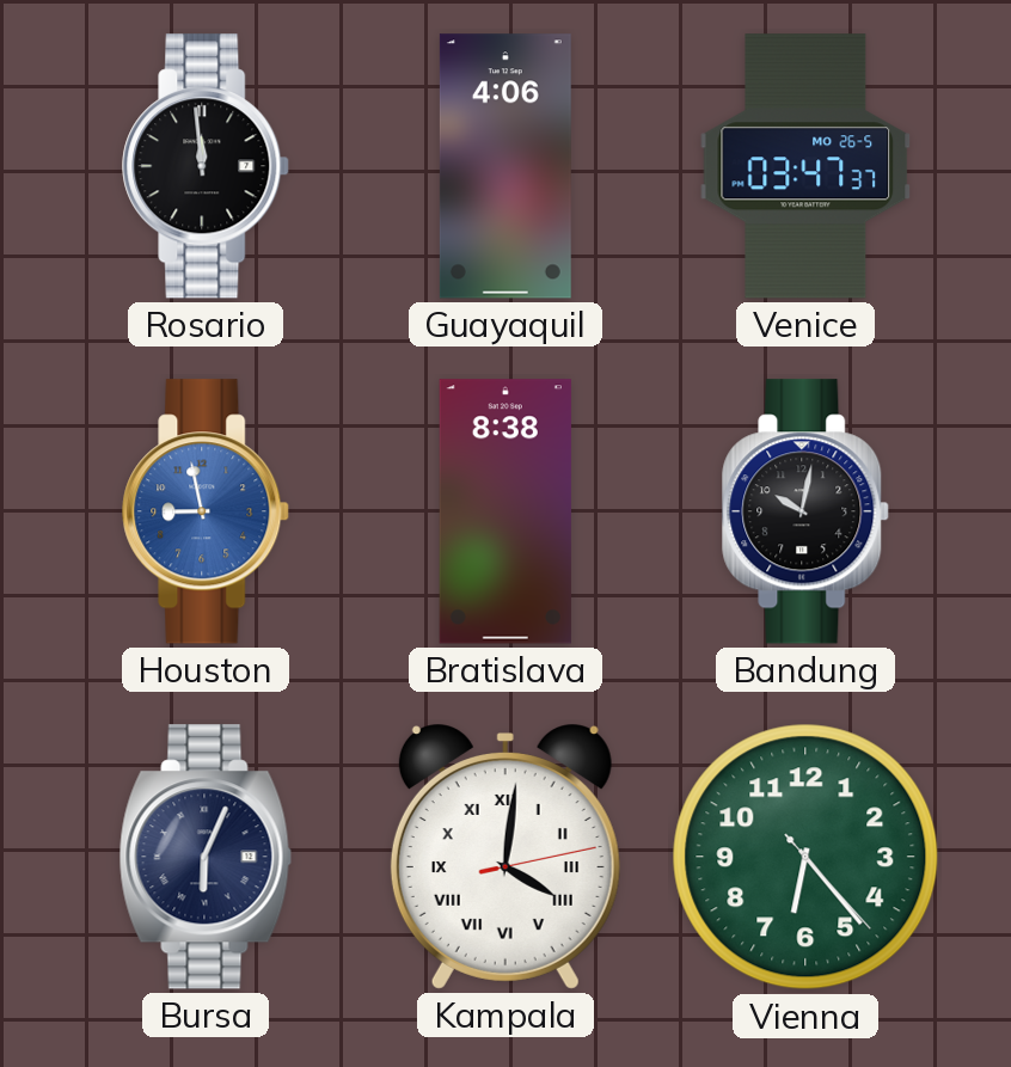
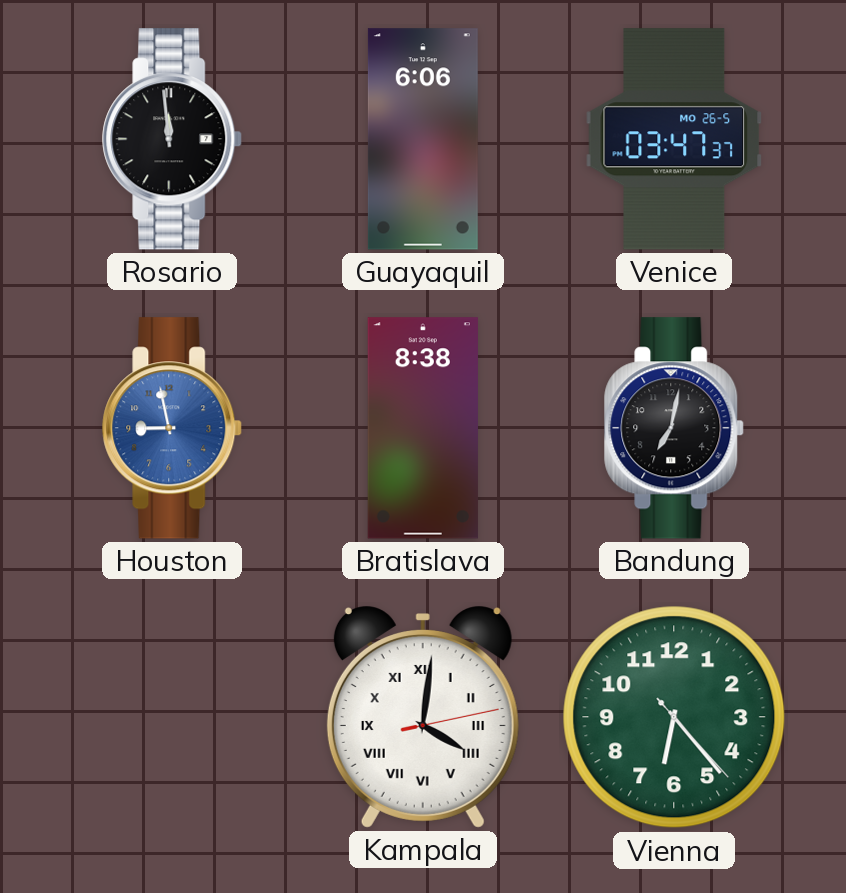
Guayaquil: 4:06 -> 6:06 (423, 139)
Bandung: 10:02 -> 7:02 (675, 428)
Bursa: 6:04 -> none (206, 857)
